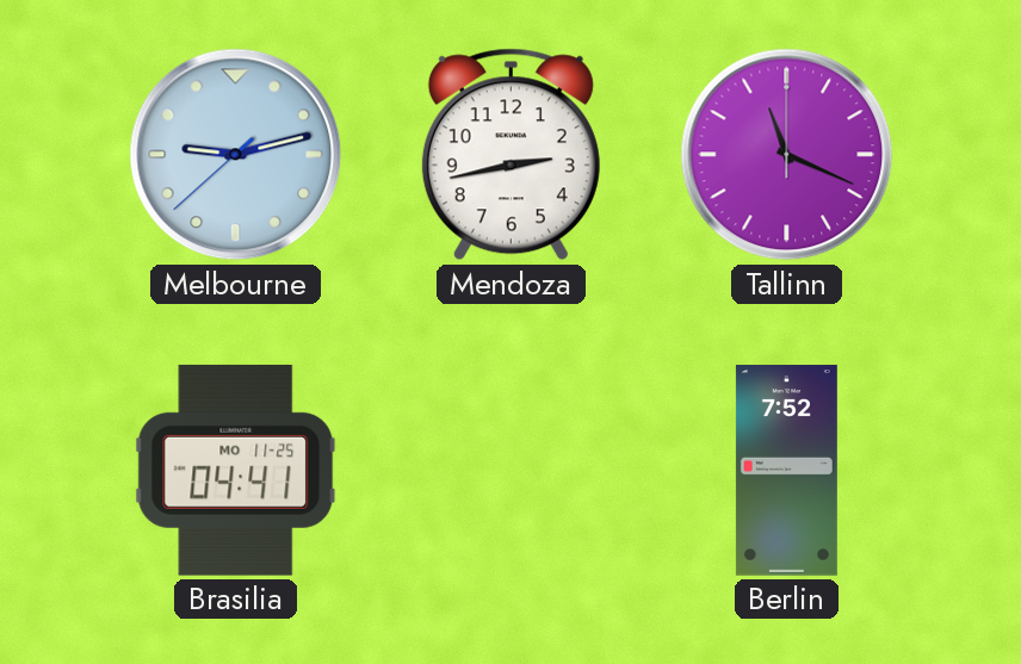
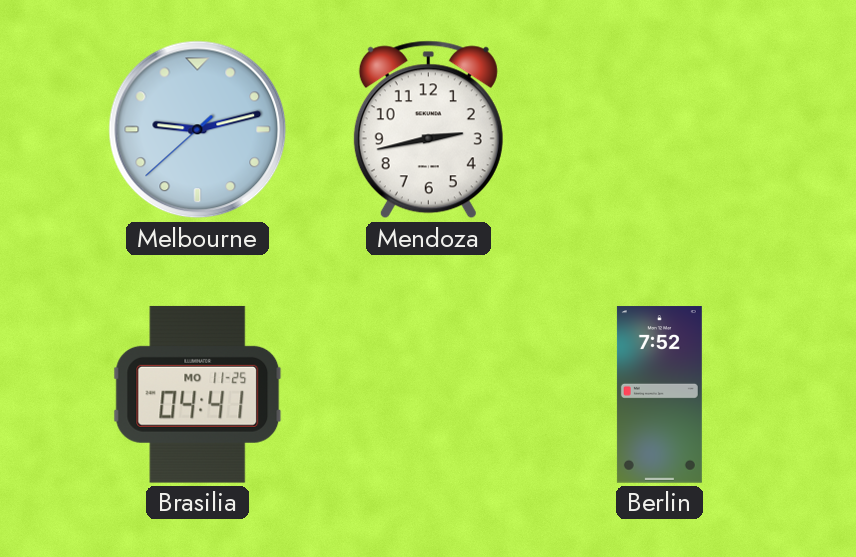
Tallinn: 11:19 -> none (787, 155)
